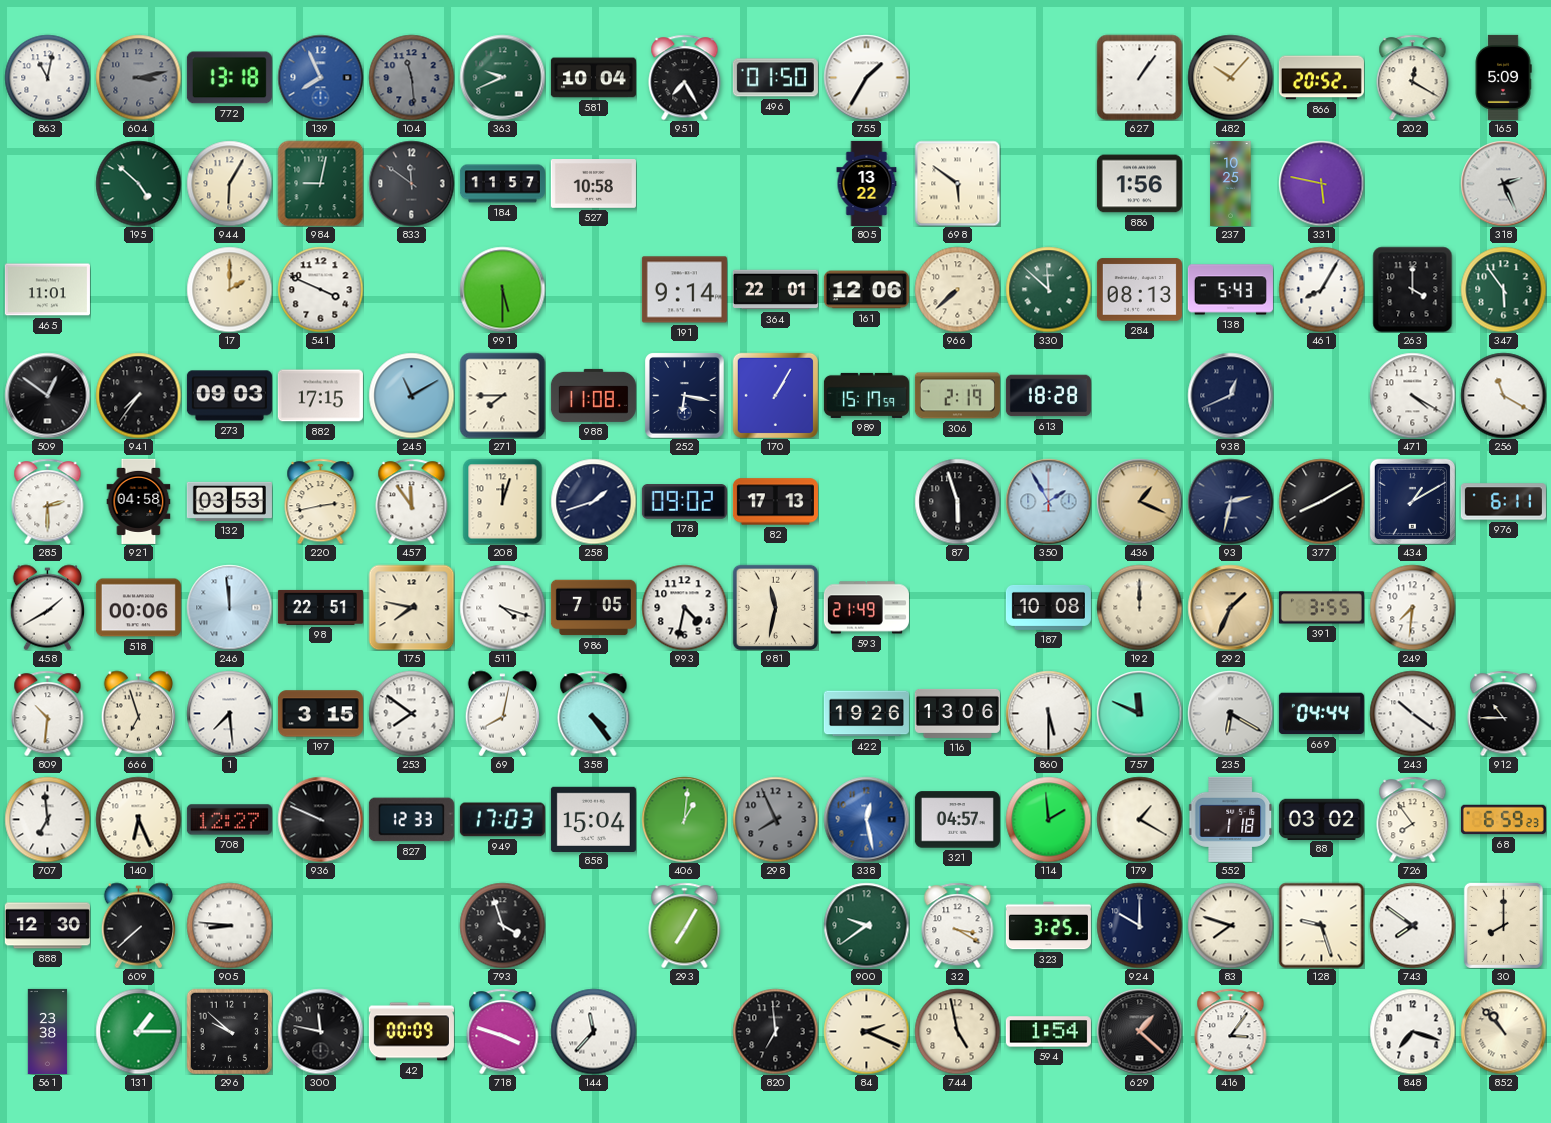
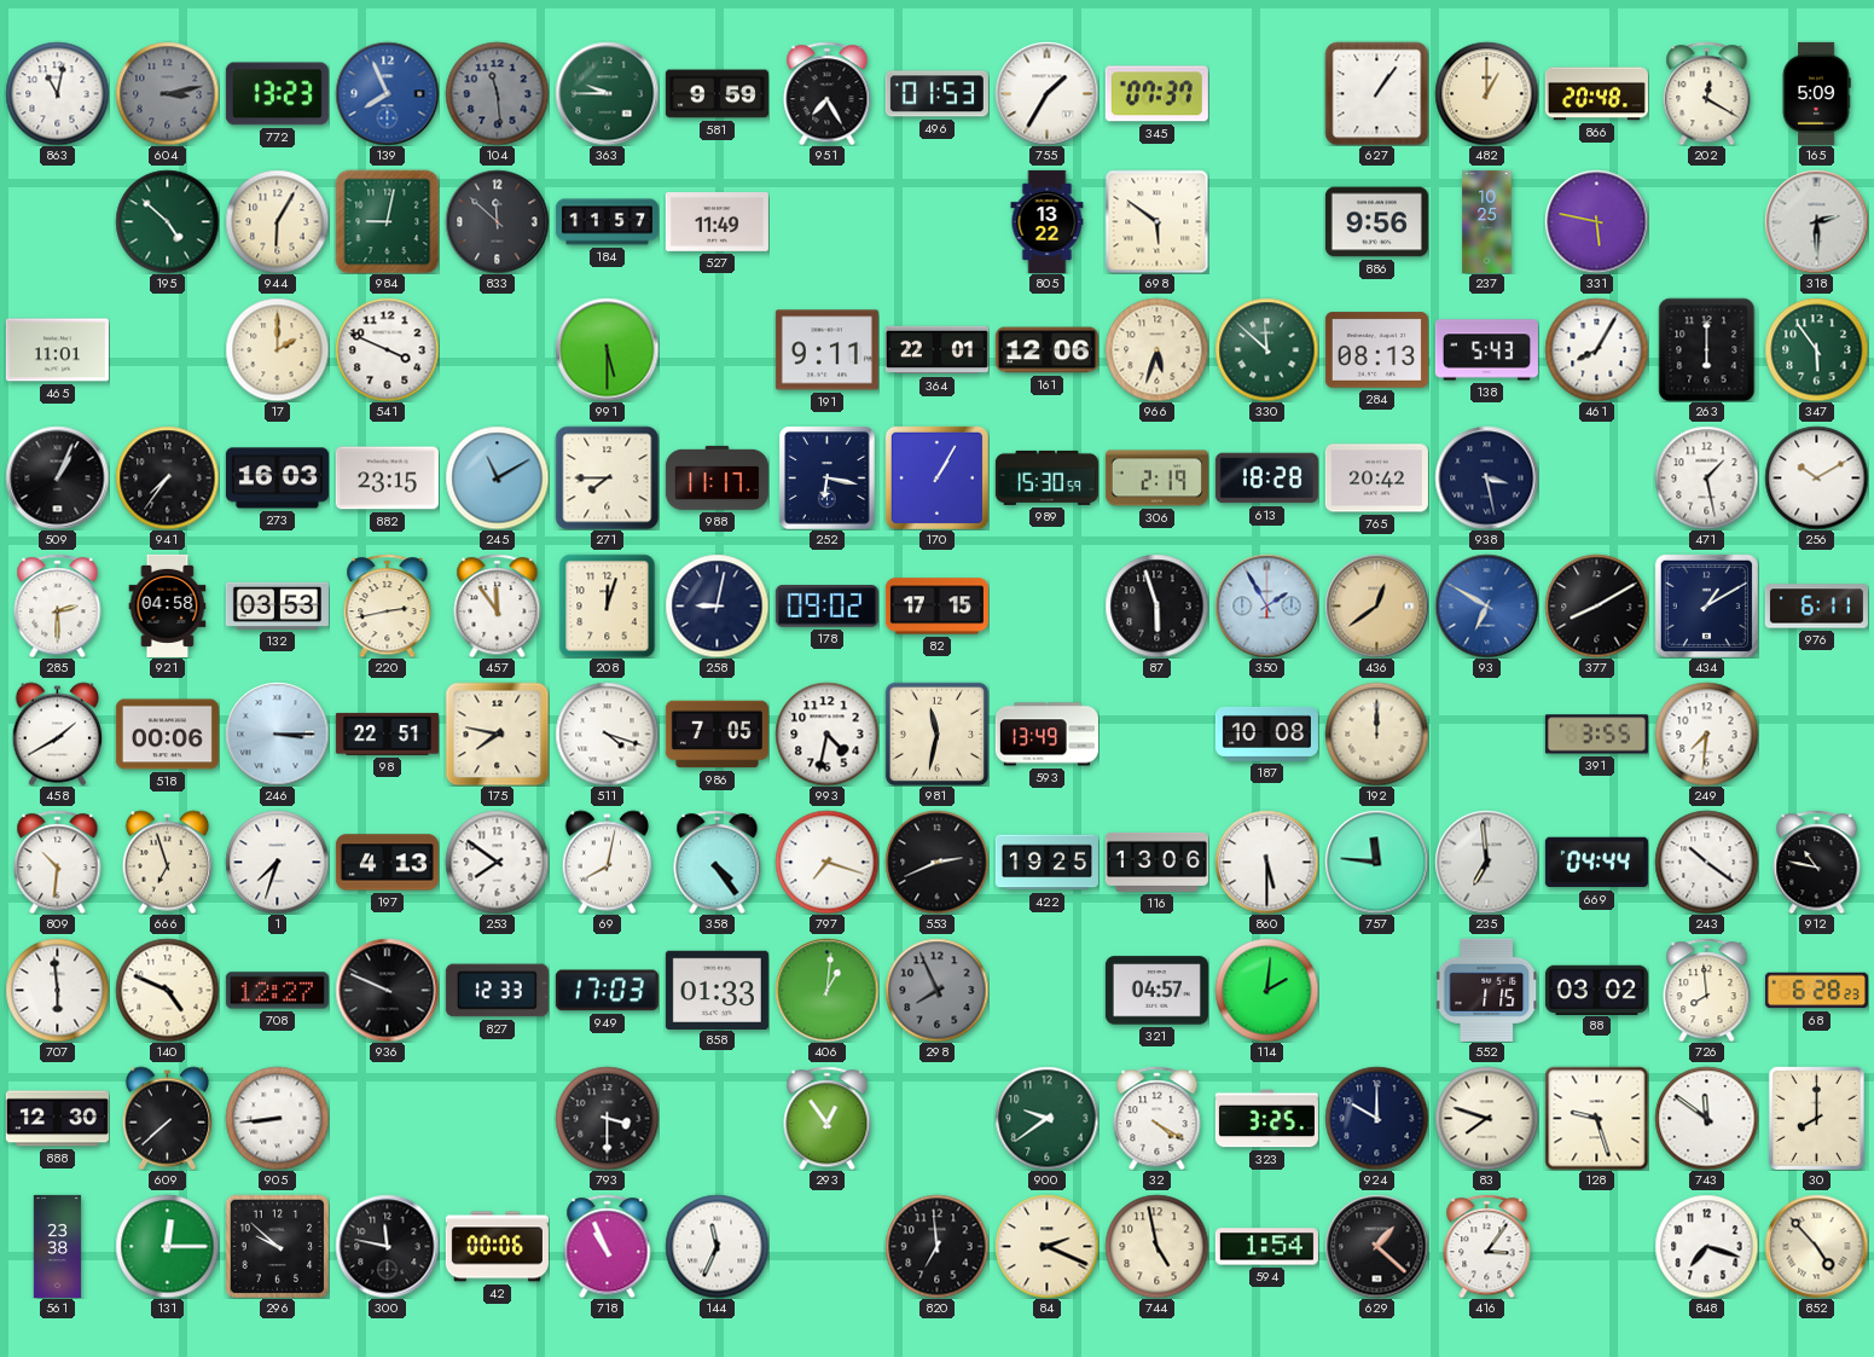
772: 13:18 -> 13:23 (277, 94)
363: 9:41 -> 9:45 (607, 93)
581: 10:04 -> 9:59 (716, 94)
496: 01:50 -> 01:53 (936, 94)
345: none -> 07:37 (1156, 94)
482: 10:07 -> 1:00 (1486, 93)
866: 20:52 -> 20:48 (1596, 94)
833: 11:51 -> 11:52 (497, 221)
527: 10:58 -> 11:49 (716, 222)
886: 1:56 -> 9:56 (1376, 222)
318: 2:26 -> 2:30 (1816, 221)
191: 9:14 -> 9:11 (826, 350)
966: 7:38 -> 5:33 (1156, 349)
263: 4:00 -> 6:00 (1707, 349)
509: 12:51 -> 1:04 (57, 477)
273: 09:03 -> 16:03 (277, 479)
882: 17:15 -> 23:15 (387, 479)
988: 11:08 -> 11:17 (716, 477)
989: 15:17 -> 15:30 (1046, 477)
765: none -> 20:42 (1376, 479)
938: 12:41 -> 3:28 (1486, 477)
471: 4:20 -> 1:28 (1706, 477)
256: 11:20 -> 10:10 (1816, 477)
258: 1:42 -> 9:02 (716, 605)
82: 17:13 -> 17:15 (936, 607)
436: 1:19 -> 12:39 (1376, 605)
93: 2:32 -> 6:50 (1486, 605)
93 dial: navy -> blue (1486, 605)
246: 11:59 -> 3:15 (277, 733)
593: 21:49 -> 13:49 (1046, 735)
292: 1:34 -> none (1230, 607)
1: 7:29 -> 7:33 (277, 862)
197: 3:15 -> 4:13 (387, 863)
797: none -> 7:18 (826, 862)
553: none -> 2:41 (936, 862)
422: 19:26 -> 19:25 (1046, 863)
757: 11:49 -> 11:46 (1376, 862)
235: 6:20 -> 6:59 (1486, 862)
912: 10:45 -> 10:47 (1817, 862)
707: 6:59 -> 5:59 (57, 990)
140: 6:26 -> 4:49 (167, 990)
858: 15:04 -> 01:33 (716, 990)
338: 12:28 -> none (866, 819)
114: 1:59 -> 2:01 (1266, 990)
179: 1:20 -> none (1139, 819)
552: 1:18 -> 1:15 (1487, 990)
726: 7:54 -> 7:59 (1707, 990)
68: 6:59 -> 6:28 (1816, 991)
905: 8:46 -> 8:44 (277, 1118)
793: 3:57 -> 3:30 (607, 1118)
293: 7:05 -> 12:54 (828, 1118)
32: 3:20 -> 4:20 (1158, 1118)
743: 7:51 -> 11:51 (1706, 1118)
131: 1:15 -> 12:15 (167, 1246)
42: 00:09 -> 00:06 (497, 1247)
718: 3:48 -> 10:56 (608, 1246)
144: 11:37 -> 11:34 (716, 1246)
852: 10:53 -> 4:53 (1816, 1246)
